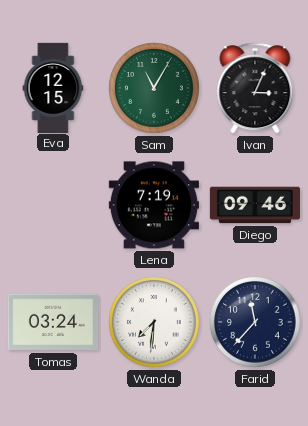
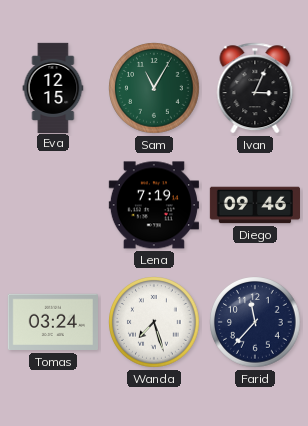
Wanda: 7:31 -> 7:27 (154, 322)
